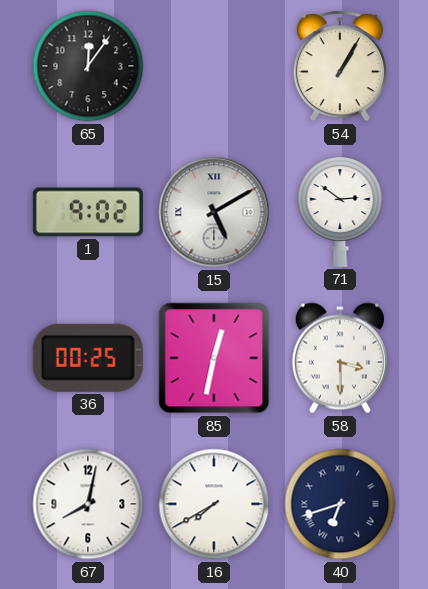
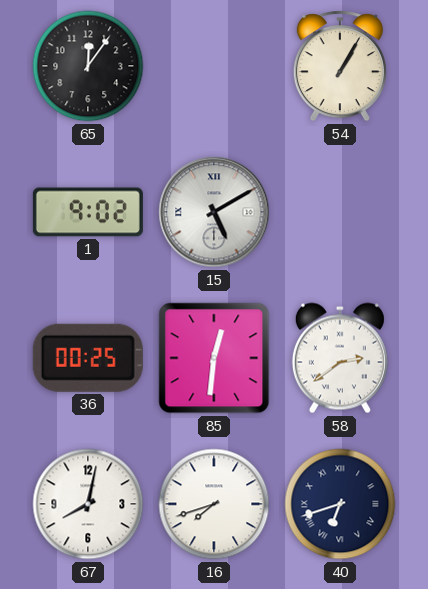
71: 2:51 -> none (340, 212)
85: 12:32 -> 12:31 (214, 358)
58: 3:30 -> 2:39 (340, 358)
16: 7:40 -> 7:42 (214, 504)
